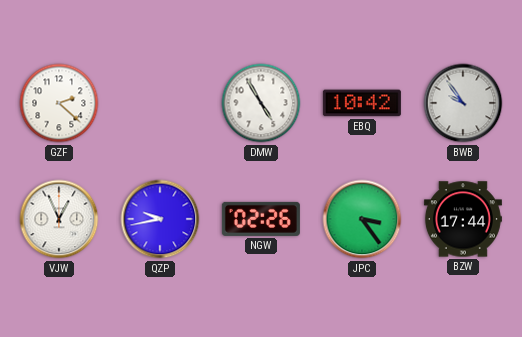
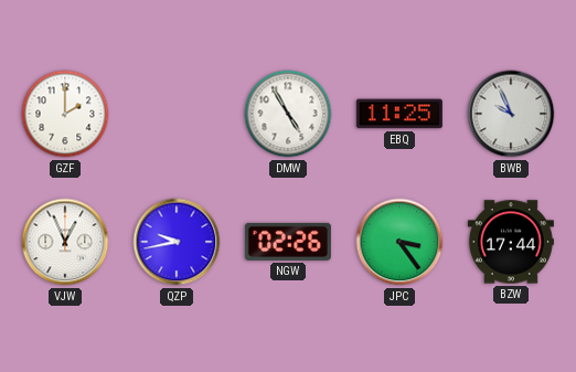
GZF: 2:22 -> 2:00 (65, 114)
EBQ: 10:42 -> 11:25 (399, 114)
BWB: 9:54 -> 9:56 (511, 114)
